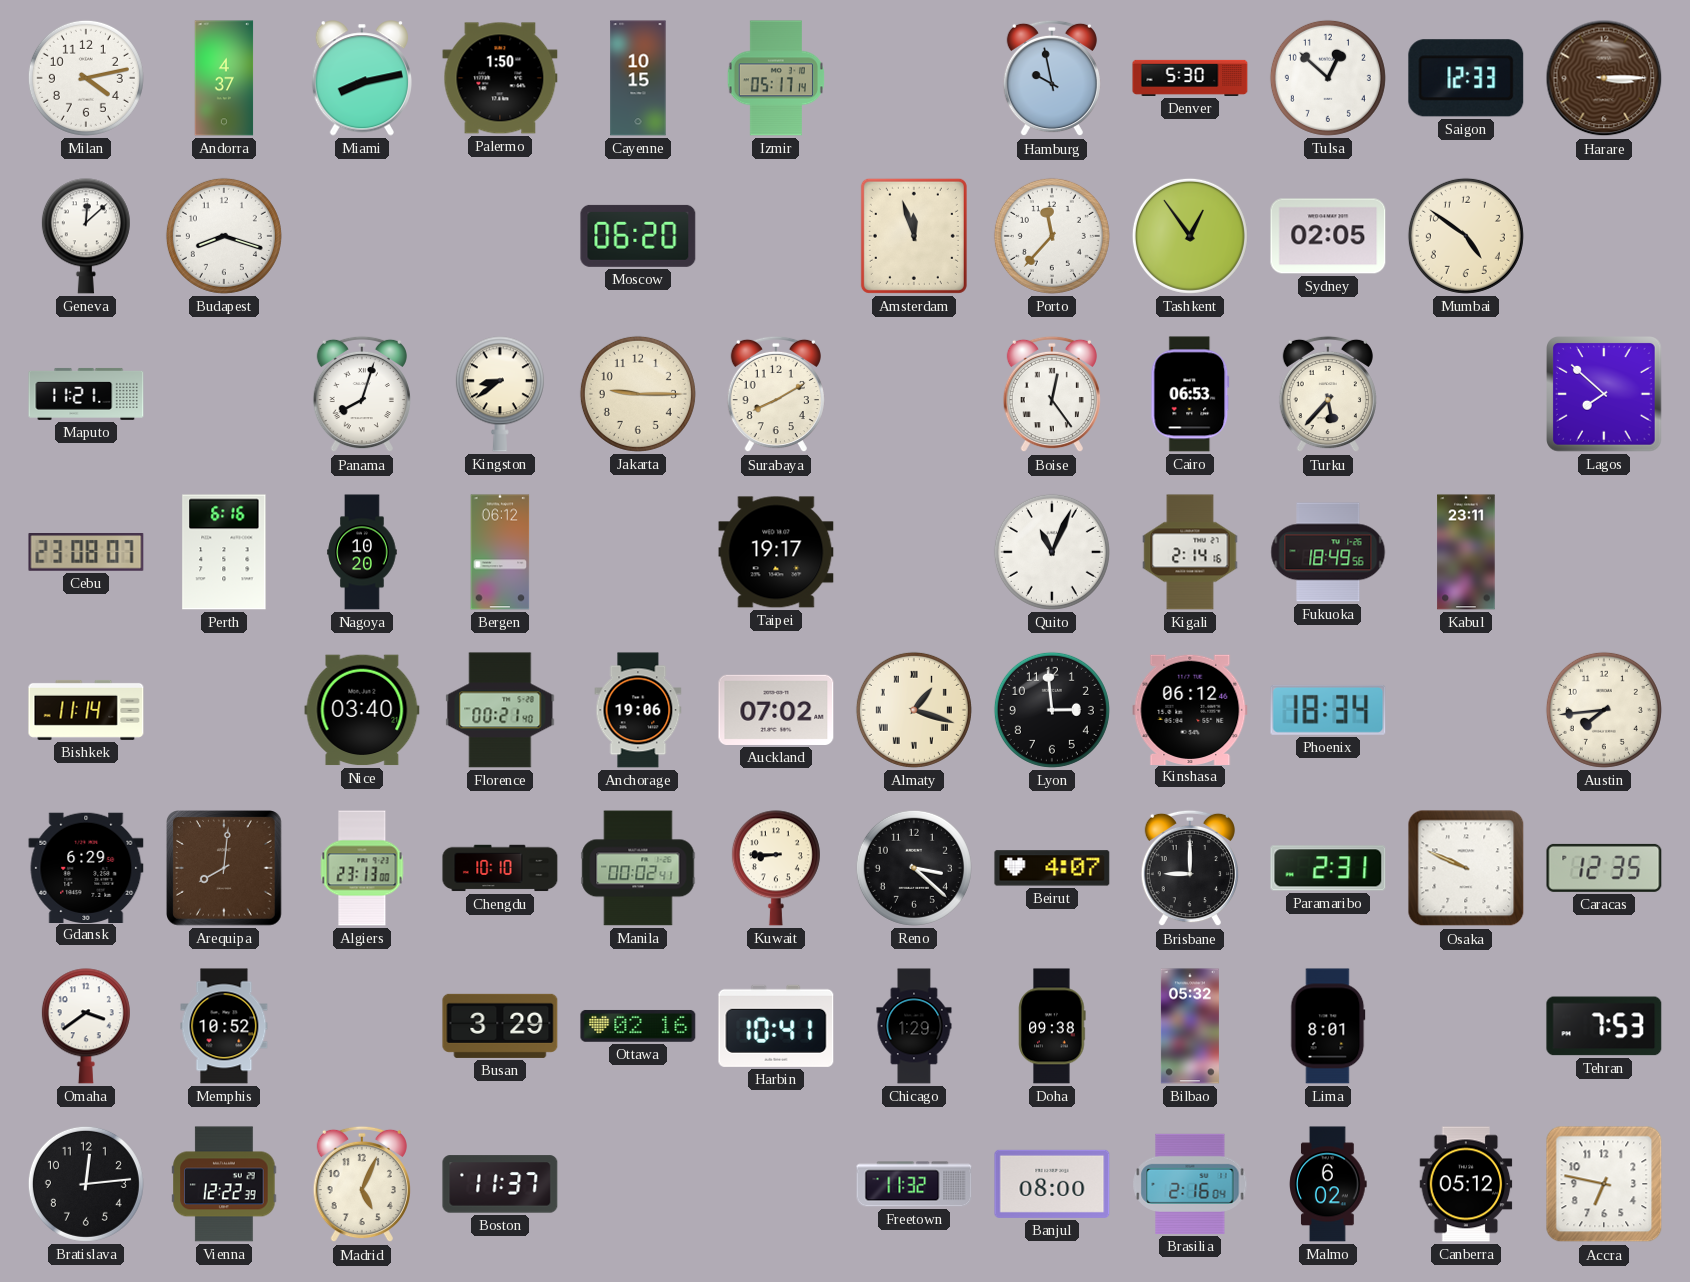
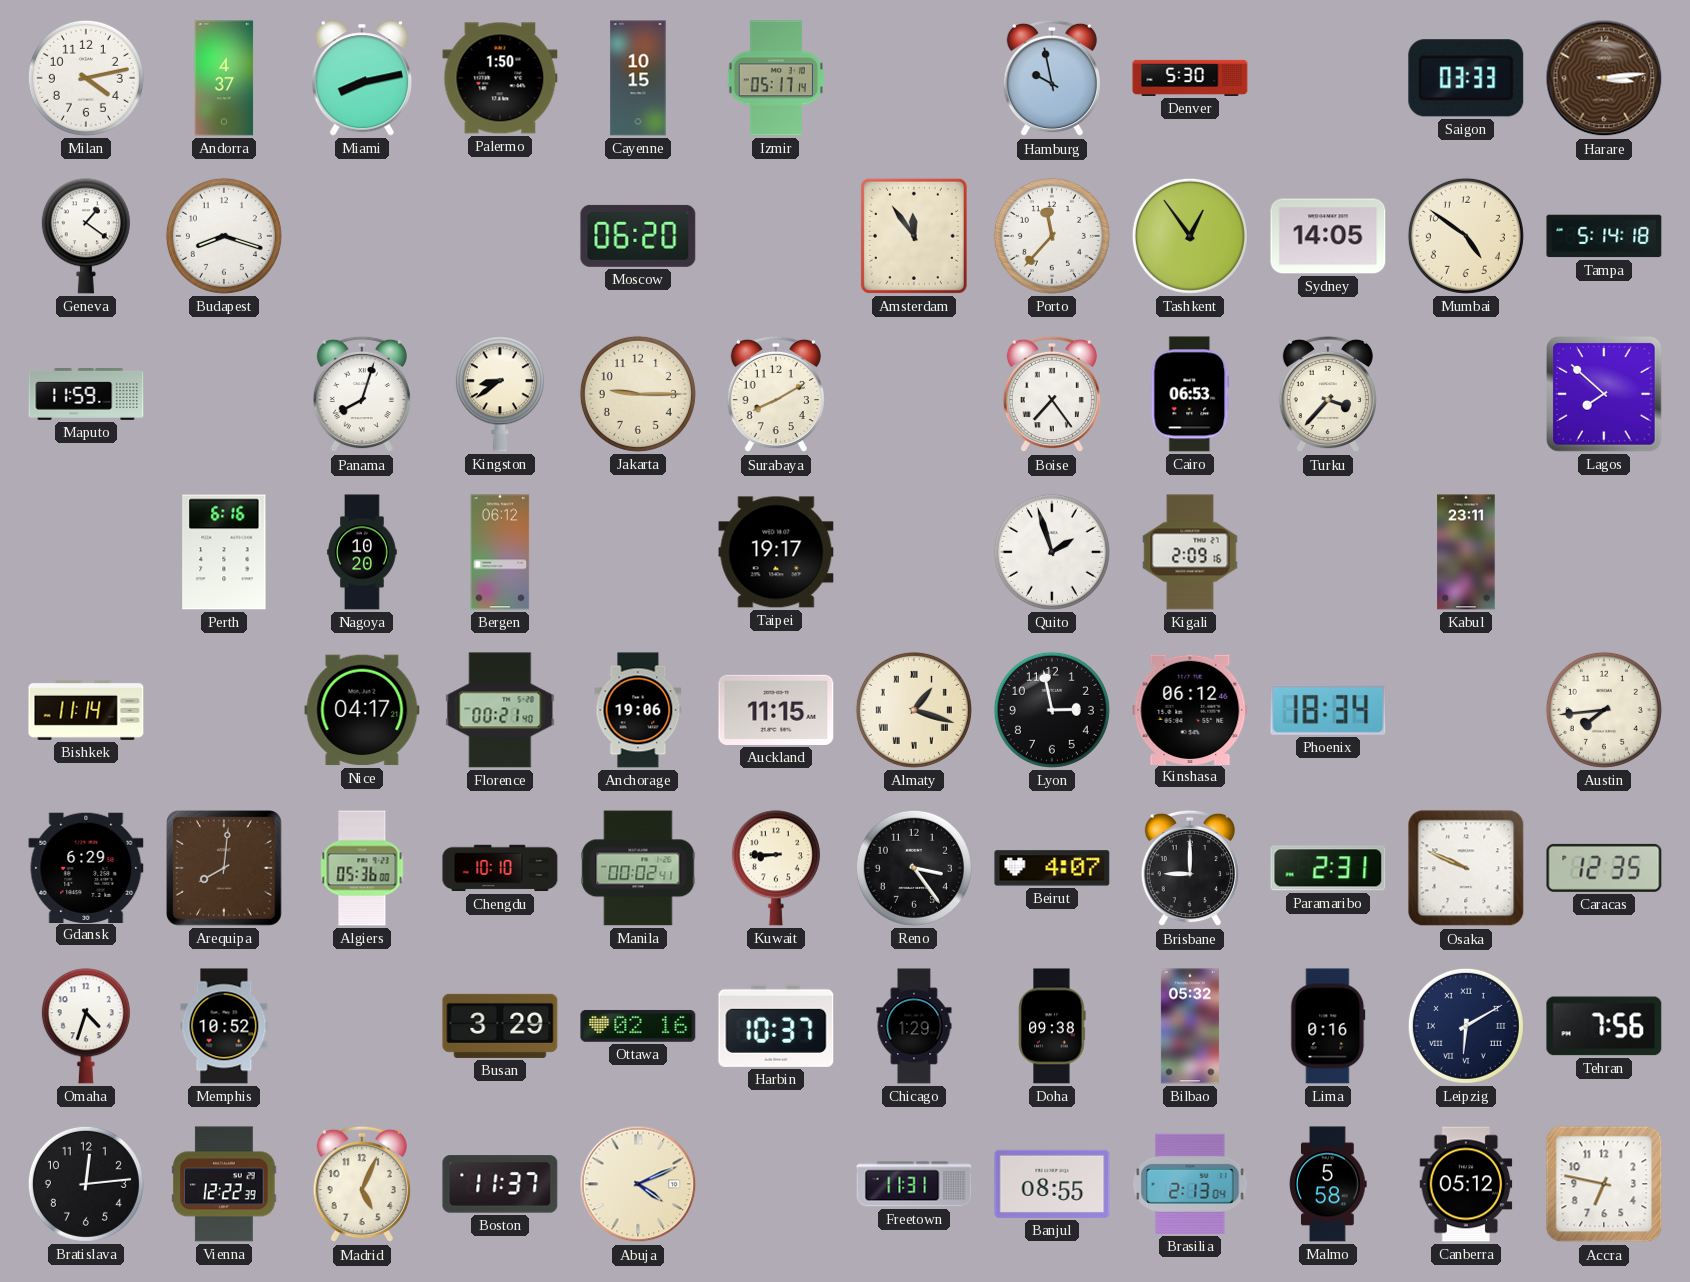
Tulsa: 12:52 -> none (1328, 78)
Saigon: 12:33 -> 03:33 (1466, 78)
Harare: 3:15 -> 3:14 (1604, 78)
Geneva: 12:08 -> 1:21 (86, 236)
Amsterdam: 11:57 -> 11:54 (914, 236)
Sydney: 02:05 -> 14:05 (1328, 236)
Tampa: none -> 5:14 (1604, 236)
Maputo: 11:21 -> 11:59 (86, 394)
Boise: 12:24 -> 7:24 (1052, 394)
Turku: 5:37 -> 3:37 (1328, 394)
Cebu: 23:08 -> none (86, 552)
Quito: 11:04 -> 1:57 (1052, 552)
Kigali: 2:14 -> 2:09 (1190, 552)
Fukuoka: 18:49 -> none (1328, 552)
Nice: 03:40 -> 04:17 (362, 710)
Auckland: 07:02 -> 11:15 (776, 710)
Lyon: 2:59 -> 2:58 (1052, 710)
Algiers: 23:13 -> 05:36 (362, 868)
Reno: 3:22 -> 3:24 (914, 868)
Omaha: 3:39 -> 4:33 (86, 1026)
Harbin: 10:41 -> 10:37 (776, 1026)
Lima: 8:01 -> 0:16 (1328, 1026)
Leipzig: none -> 6:10 (1466, 1026)
Tehran: 7:53 -> 7:56 (1604, 1026)
Abuja: none -> 4:11 (638, 1184)
Freetown: 11:32 -> 11:31 (914, 1184)
Banjul: 08:00 -> 08:55 (1052, 1184)
Brasilia: 2:16 -> 2:13 (1190, 1184)
Malmo: 6:02 -> 5:58 (1328, 1184)
